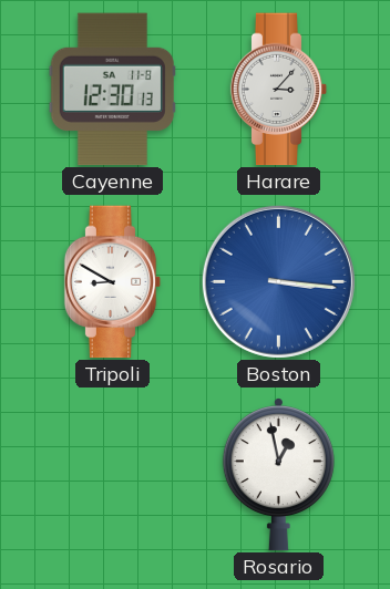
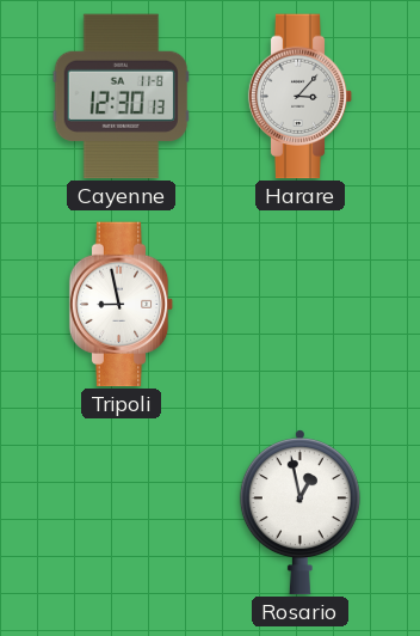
Tripoli: 8:50 -> 8:58 (122, 305)
Boston: 3:16 -> none (278, 281)
